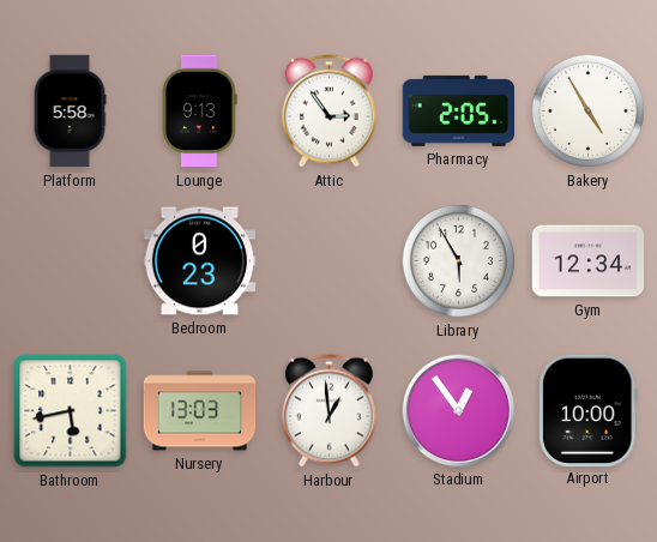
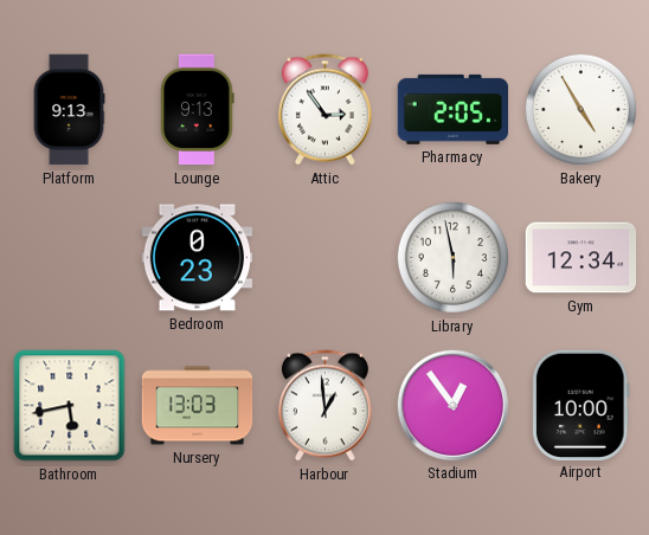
Platform: 5:58 -> 9:13 (69, 110)
Library: 5:55 -> 5:58 (452, 257)
